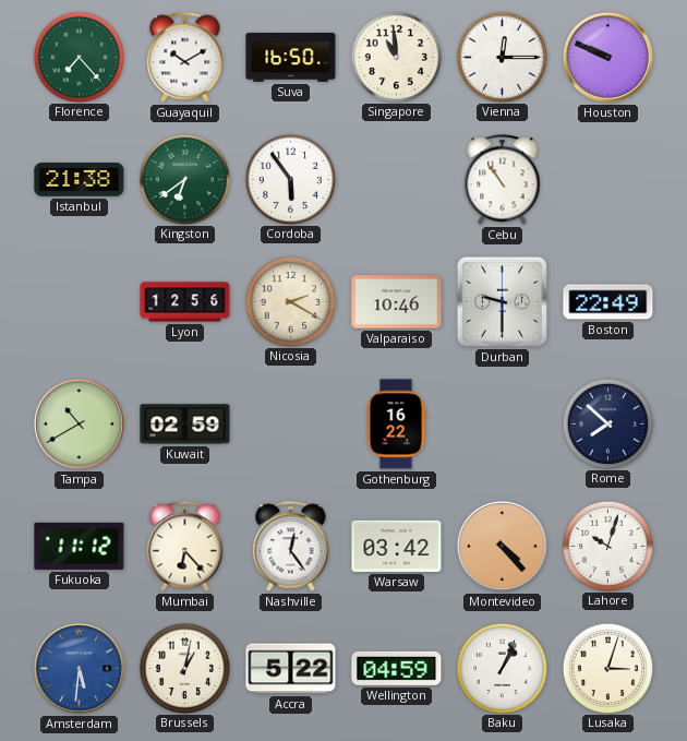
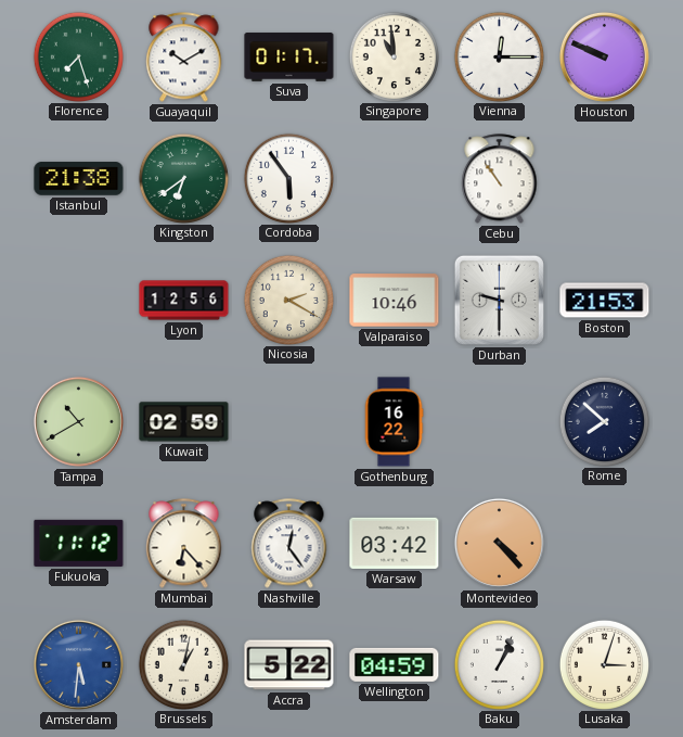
Florence: 7:23 -> 7:27 (78, 56)
Suva: 16:50 -> 01:17 (289, 58)
Boston: 22:49 -> 21:53 (605, 301)
Lahore: 10:03 -> none (607, 546)
